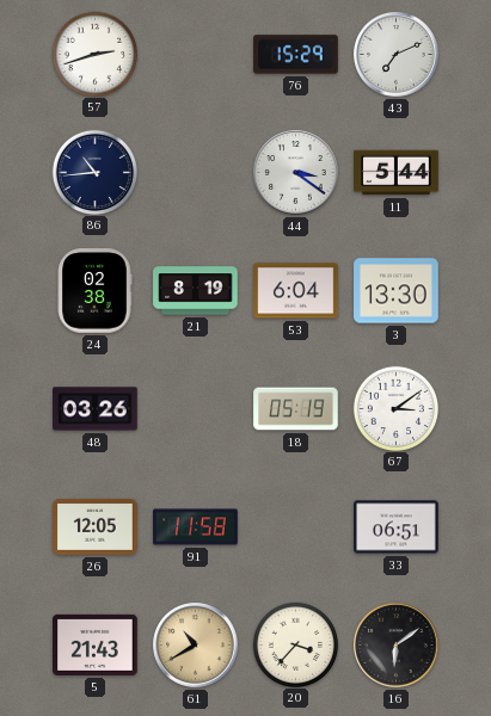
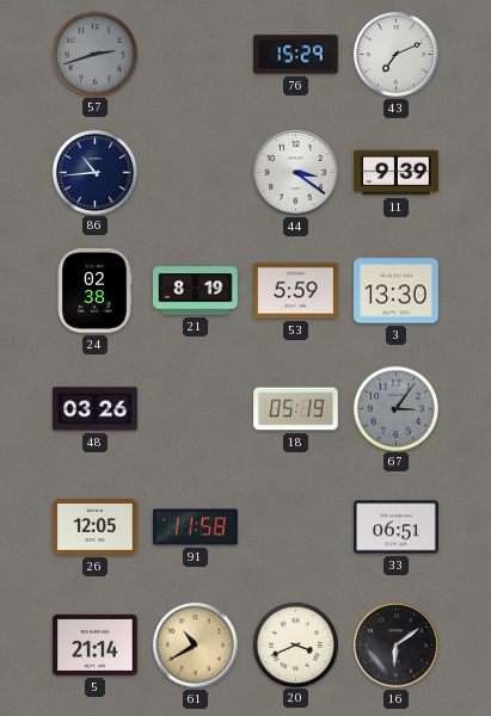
57 dial: white -> grey (94, 54)
11: 5:44 -> 9:39 (397, 173)
53: 6:04 -> 5:59 (296, 291)
67: 3:09 -> 3:06 (395, 408)
67 dial: white -> grey (395, 408)
5: 21:43 -> 21:14 (96, 644)
20: 3:37 -> 3:41 (295, 644)
